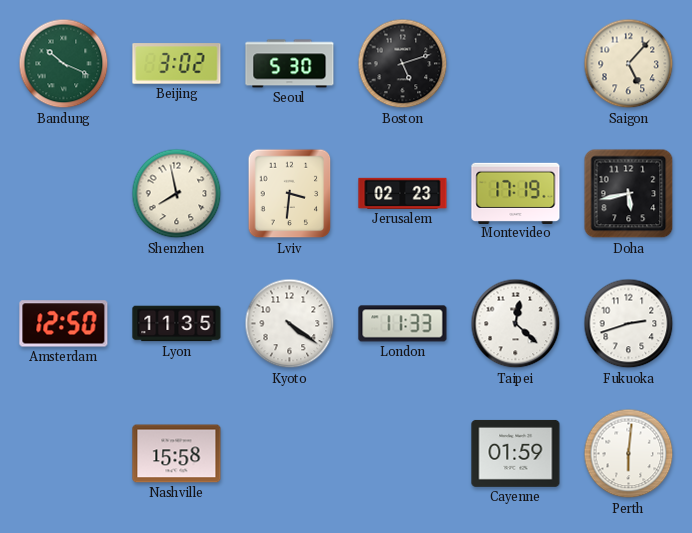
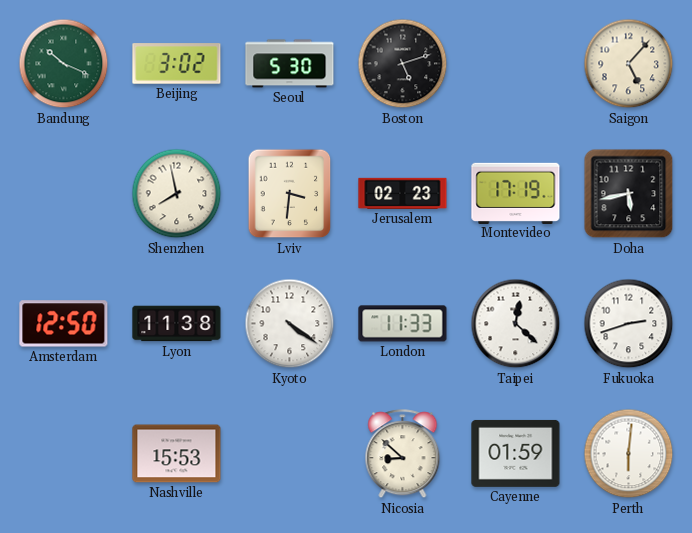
Lyon: 11:35 -> 11:38 (177, 324)
Nashville: 15:58 -> 15:53 (177, 454)
Nicosia: none -> 8:52 (403, 454)
